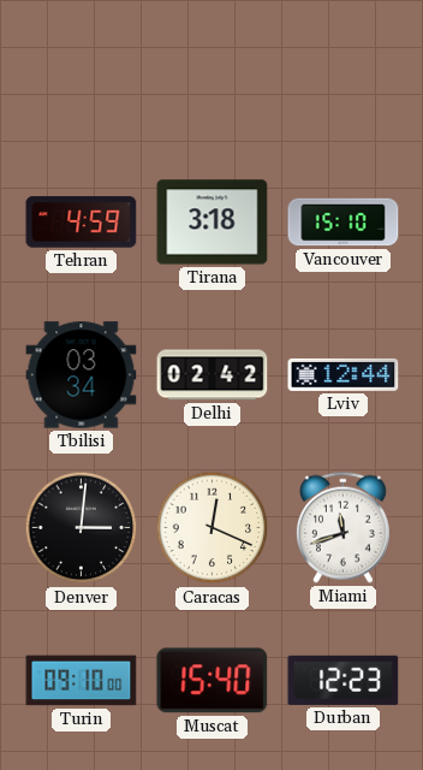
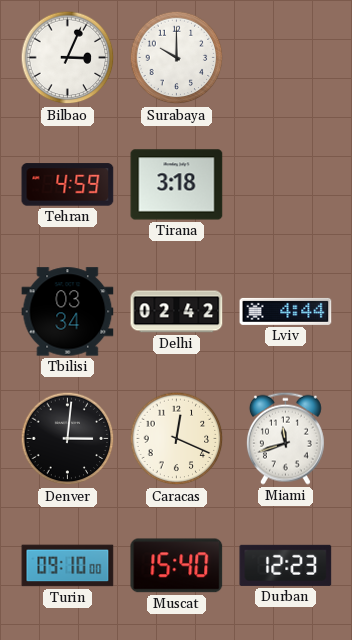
Bilbao: none -> 3:04 (68, 58)
Surabaya: none -> 10:00 (177, 58)
Vancouver: 15:10 -> none (344, 223)
Lviv: 12:44 -> 4:44 (286, 311)
